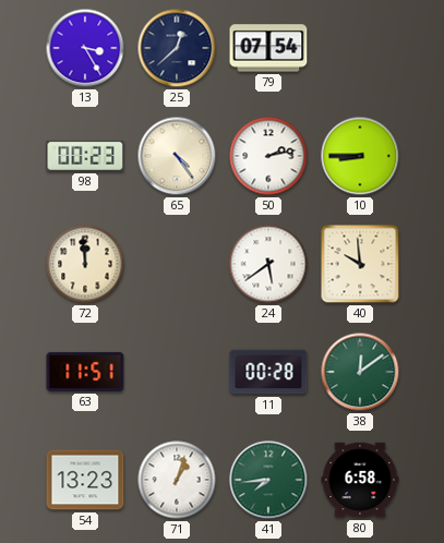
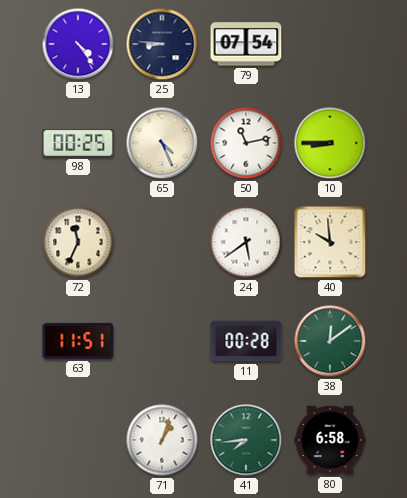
13: 3:25 -> 4:24 (78, 44)
25: 12:38 -> 8:46 (162, 44)
98: 00:23 -> 00:25 (78, 143)
65: 4:24 -> 4:26 (162, 143)
50: 2:13 -> 11:13 (246, 143)
72: 11:59 -> 11:34 (78, 242)
54: 13:23 -> none (85, 480)
